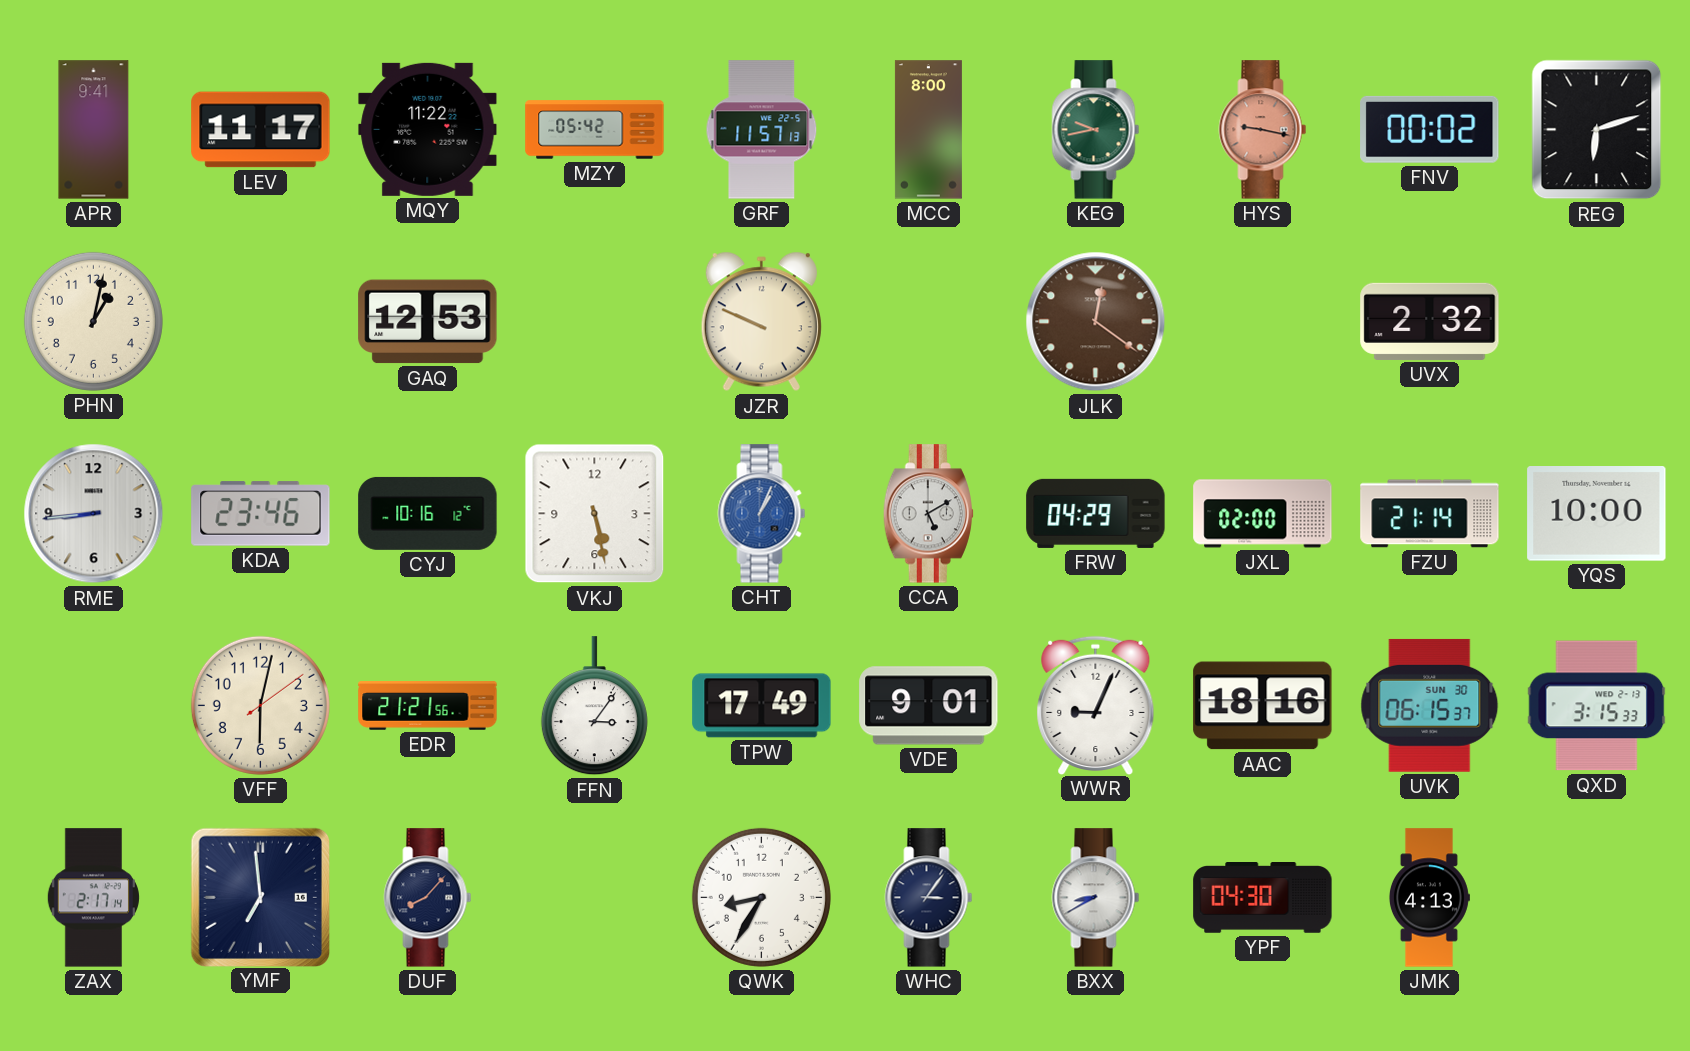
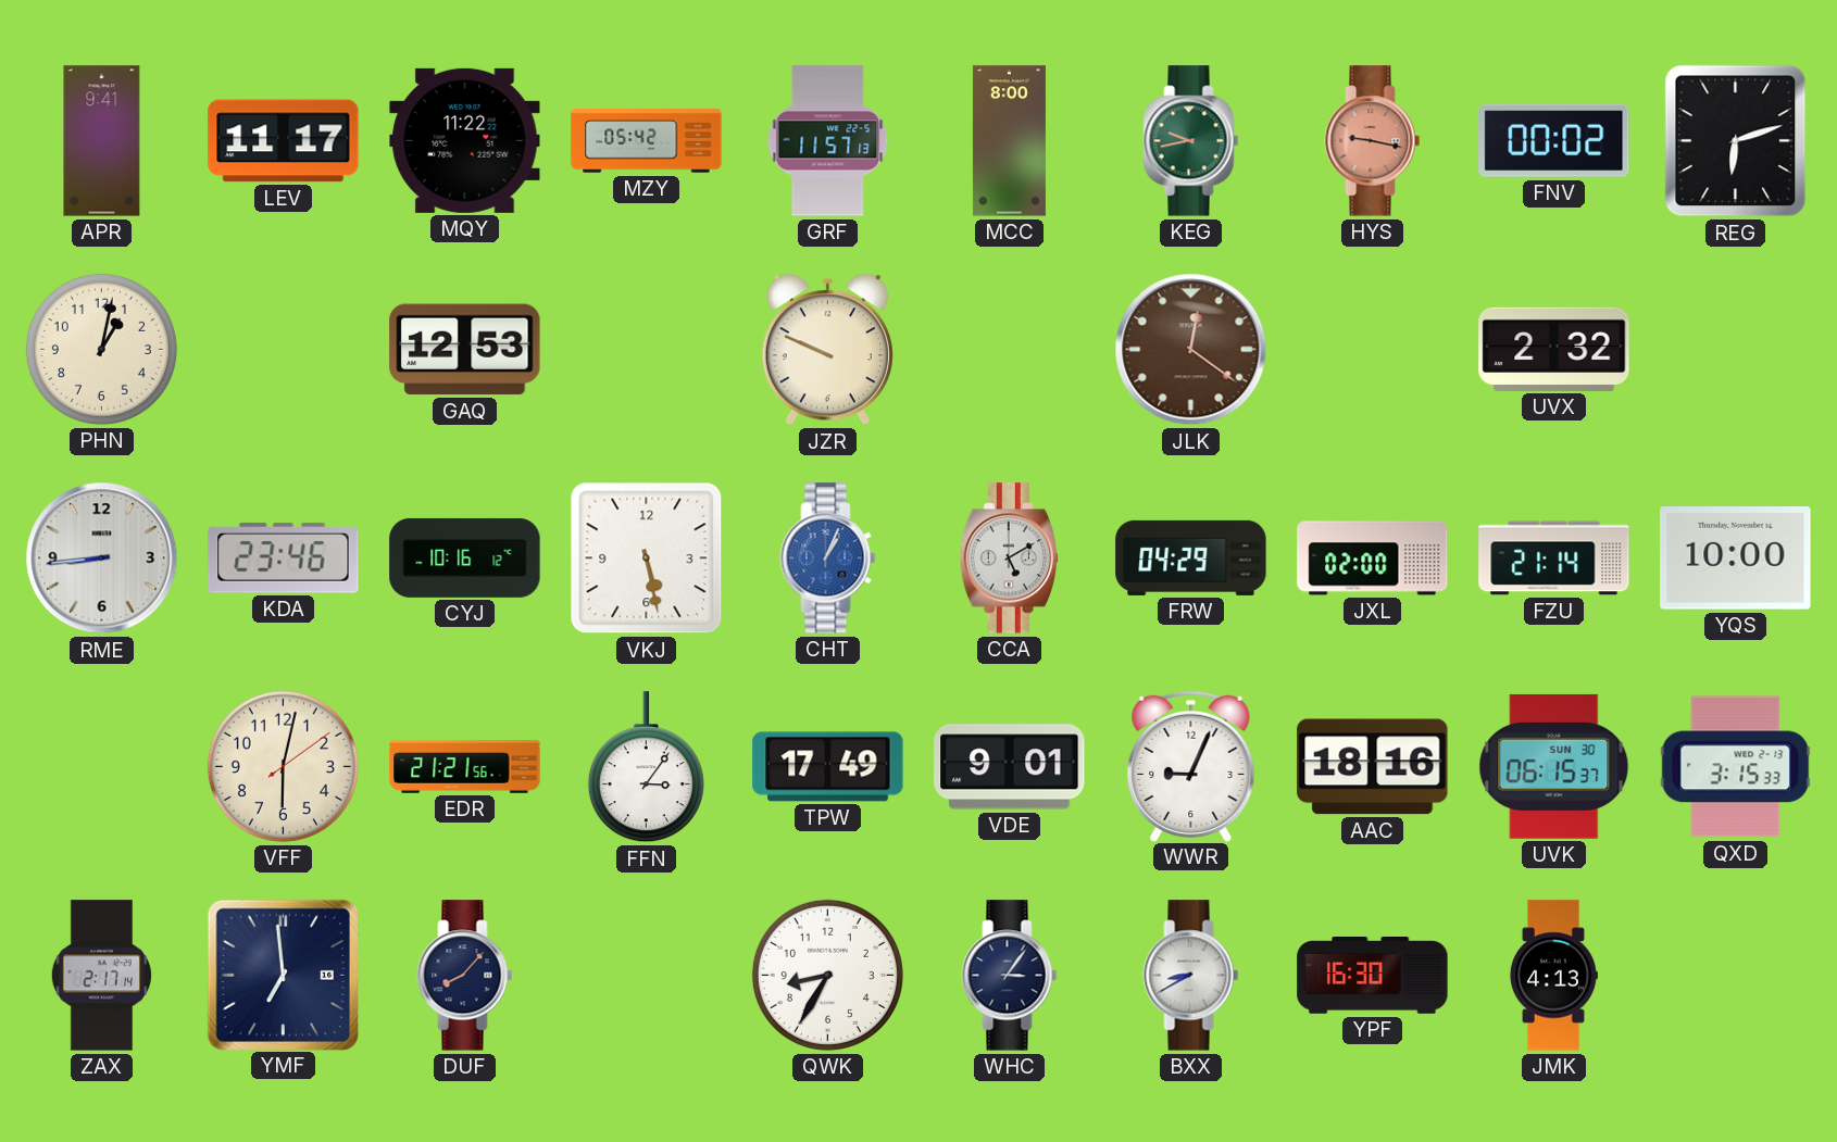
YPF: 04:30 -> 16:30 (1373, 976)
